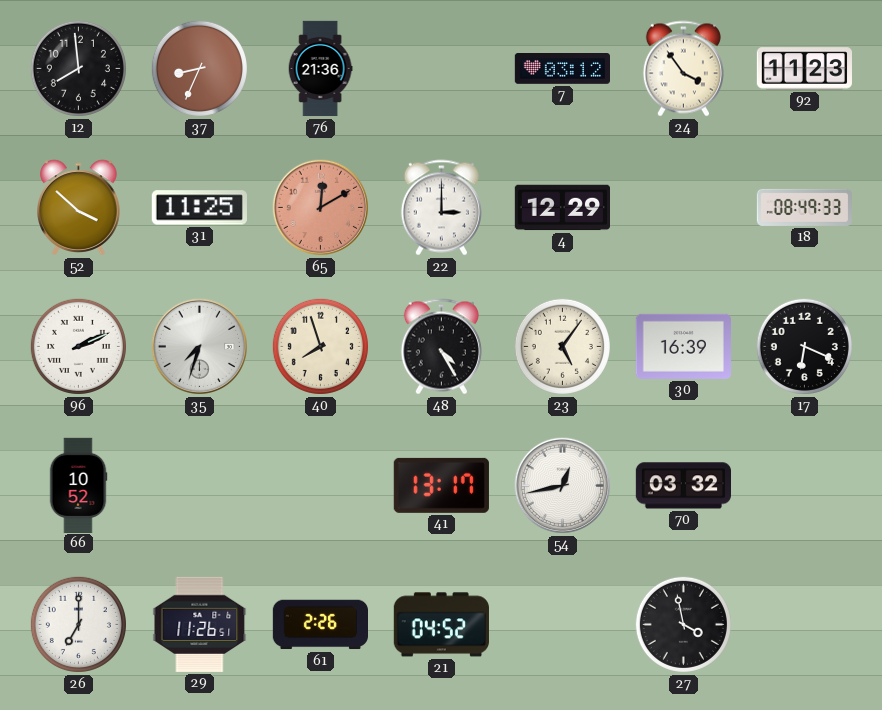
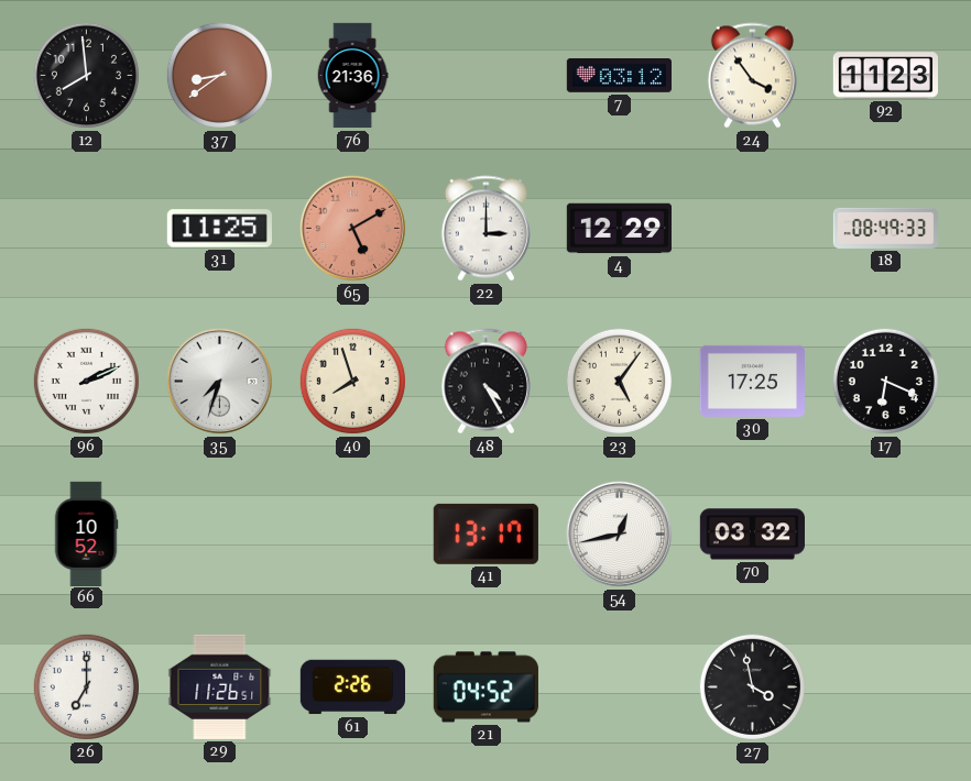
37: 8:34 -> 8:39 (219, 75)
52: 3:52 -> none (79, 208)
65: 12:10 -> 5:10 (353, 229)
30: 16:39 -> 17:25 (752, 381)
